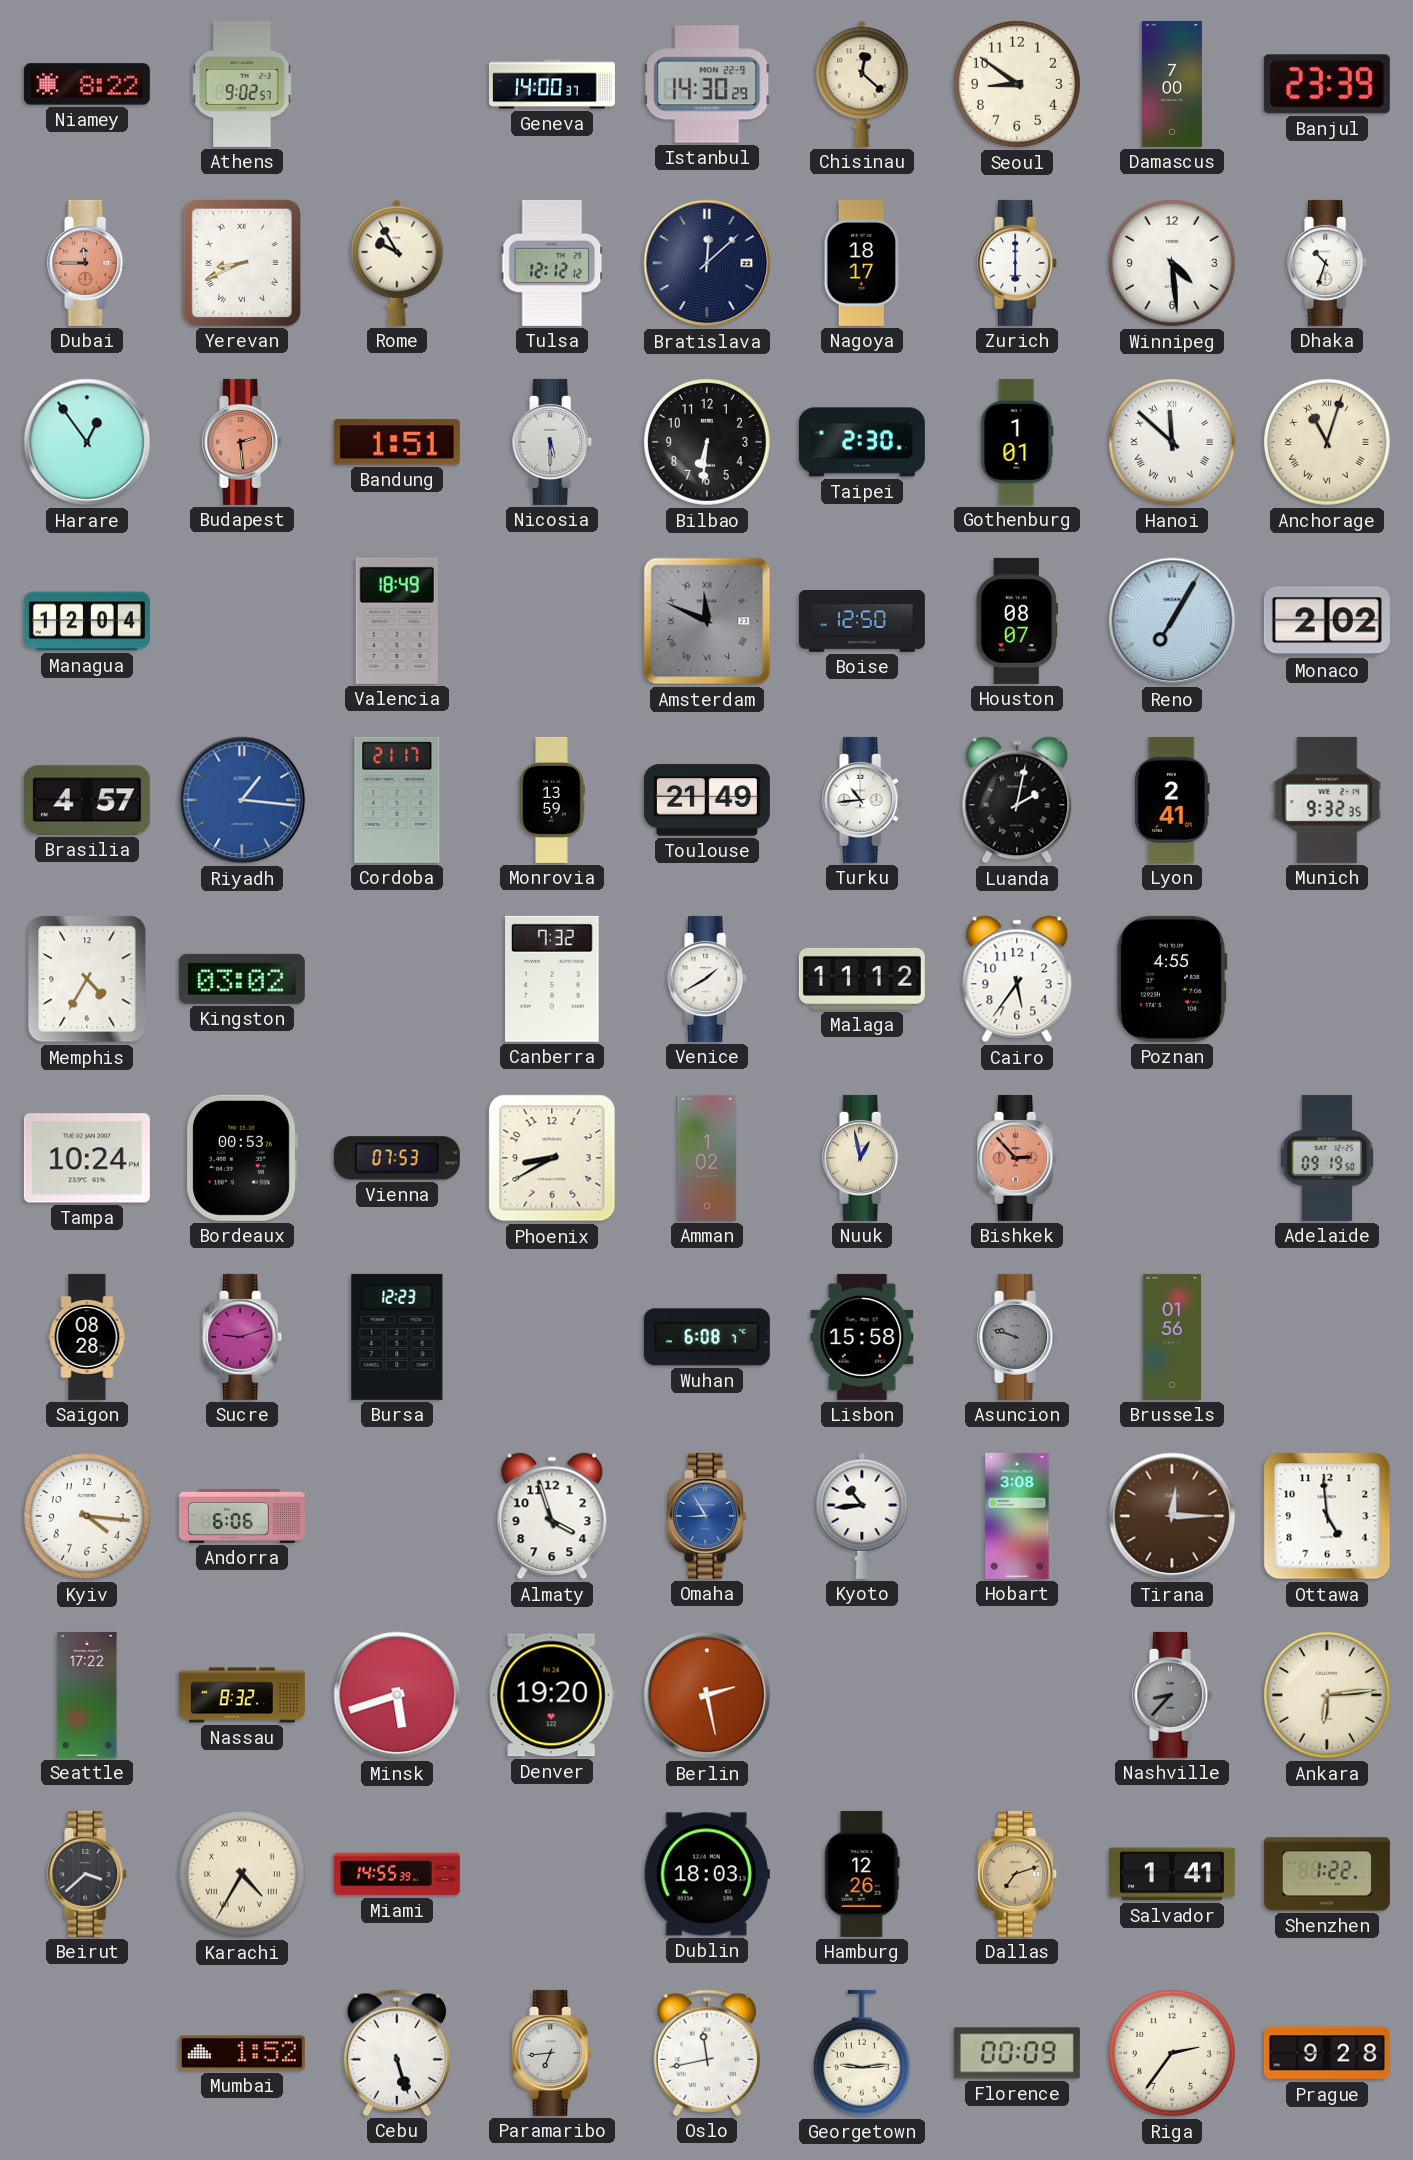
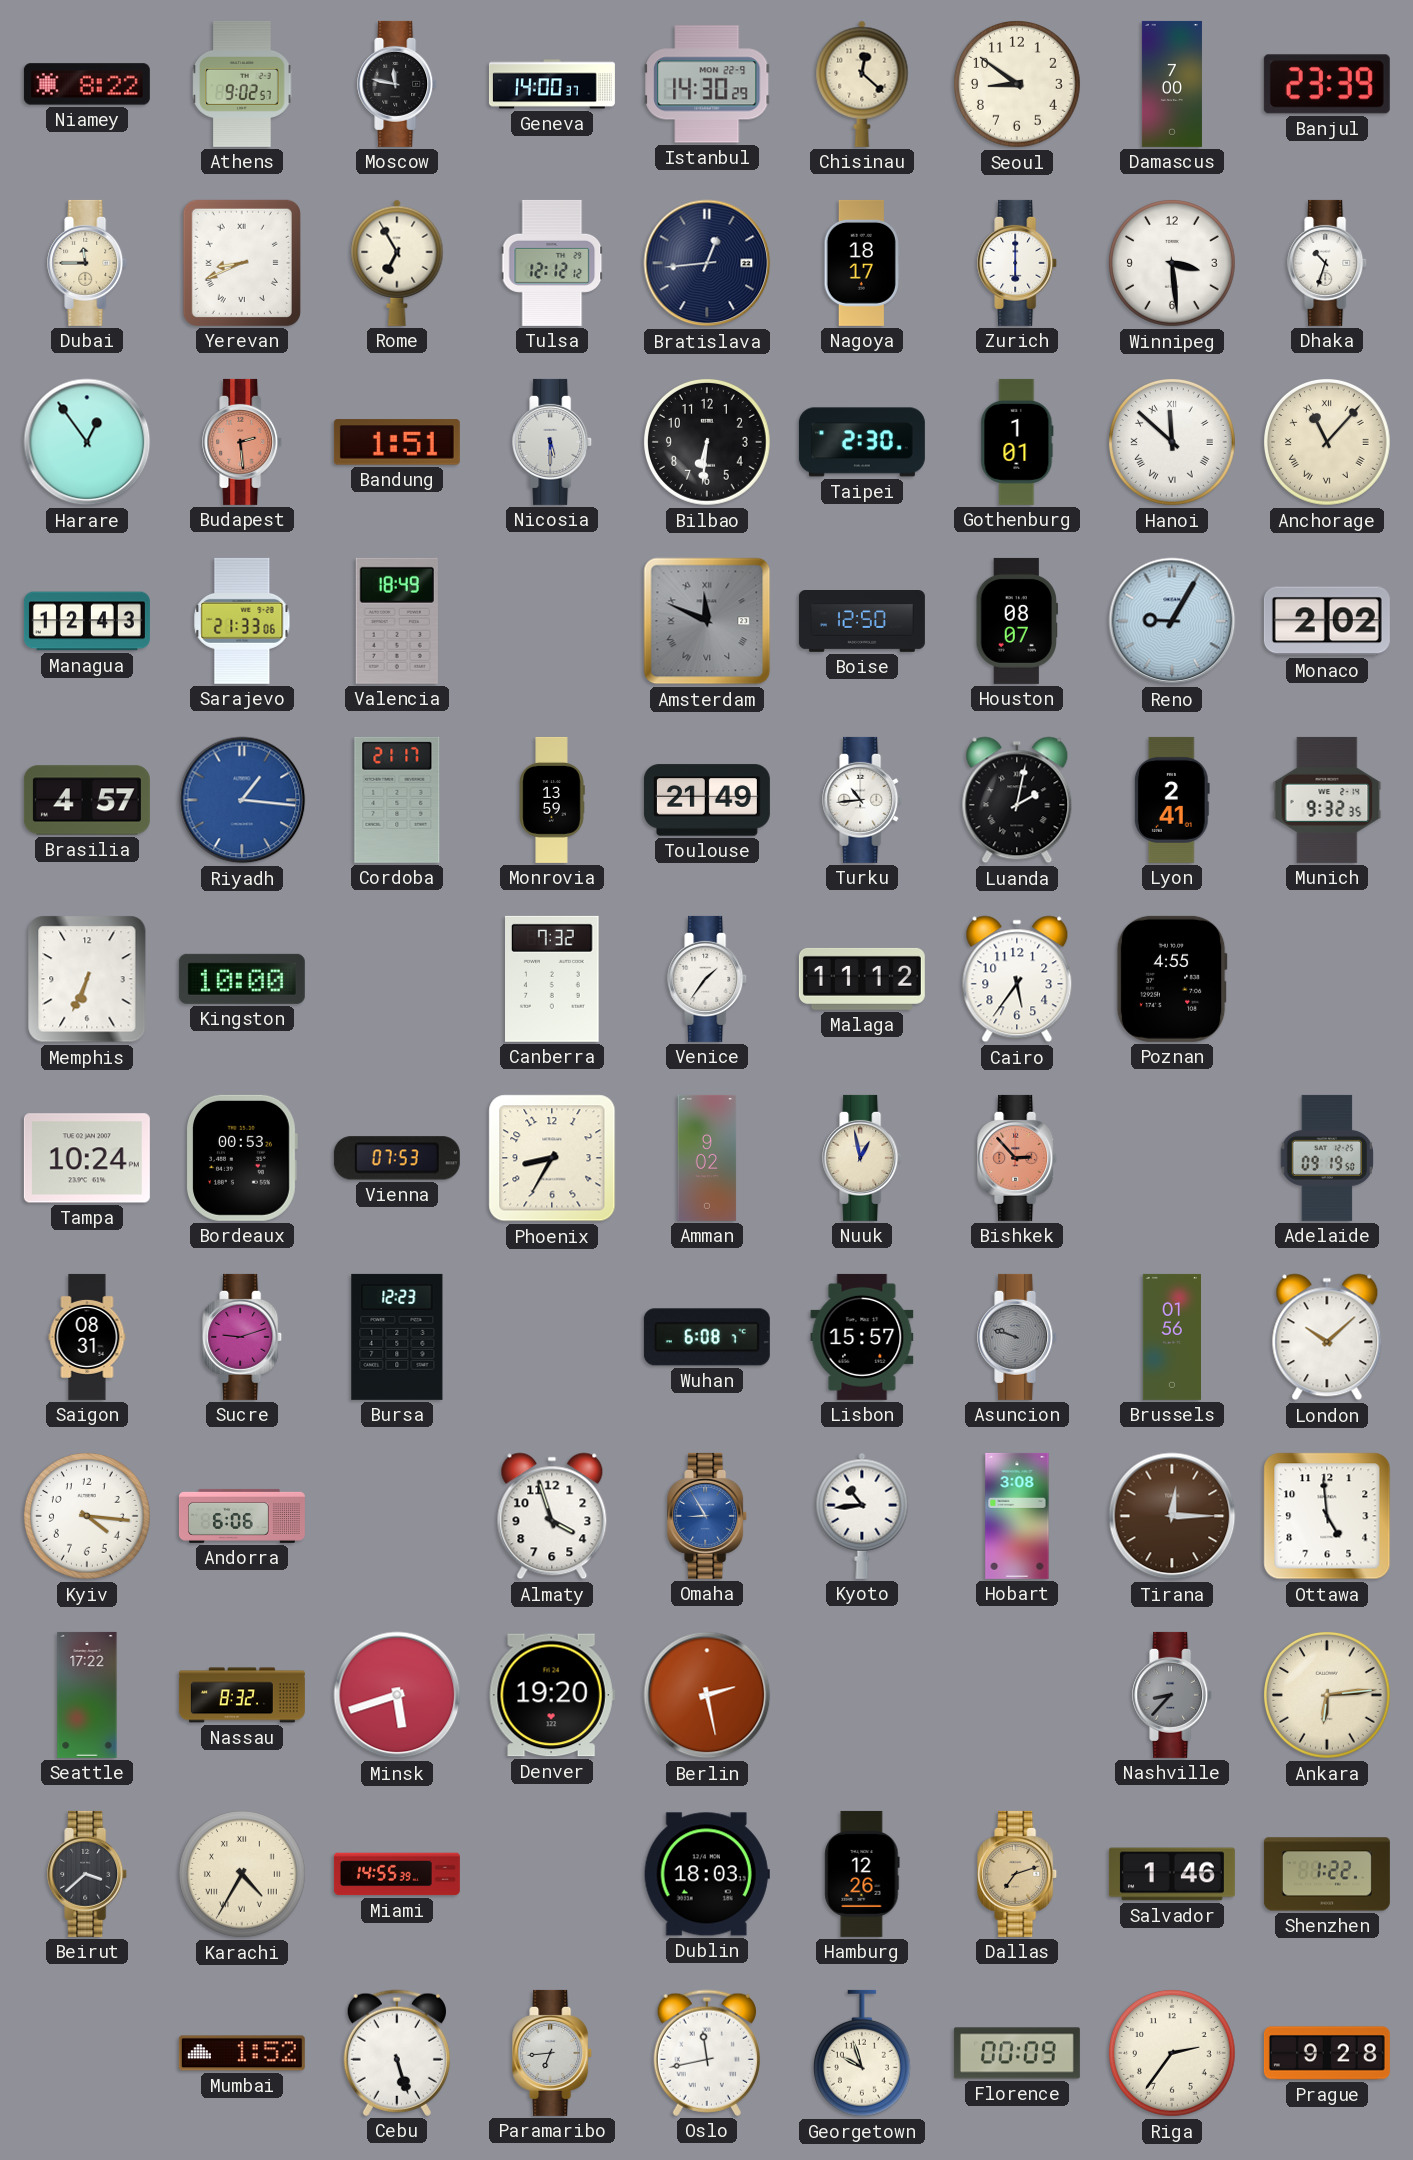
Moscow: none -> 11:47 (398, 84)
Dubai dial: salmon -> cream (88, 263)
Rome: 9:55 -> 6:55 (397, 263)
Bratislava: 12:08 -> 12:44 (707, 263)
Winnipeg: 4:29 -> 3:29 (1173, 264)
Anchorage: 11:03 -> 11:07 (1328, 443)
Managua: 12:04 -> 12:43 (87, 621)
Sarajevo: none -> 21:33 (242, 621)
Reno: 7:05 -> 9:05 (1172, 621)
Memphis: 4:35 -> 6:34 (87, 979)
Kingston: 03:02 -> 10:00 (242, 979)
Venice: 1:40 -> 1:36 (708, 979)
Phoenix: 8:40 -> 8:35 (552, 1158)
Amman: 1:02 -> 9:02 (707, 1158)
Saigon: 08:28 -> 08:31 (87, 1337)
Lisbon: 15:58 -> 15:57 (862, 1337)
London: none -> 10:08 (1327, 1337)
Salvador: 1:41 -> 1:46 (1172, 1874)
Georgetown: 9:14 -> 9:57 (862, 2053)
